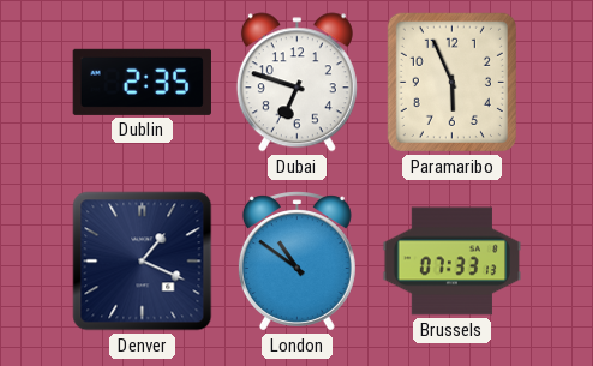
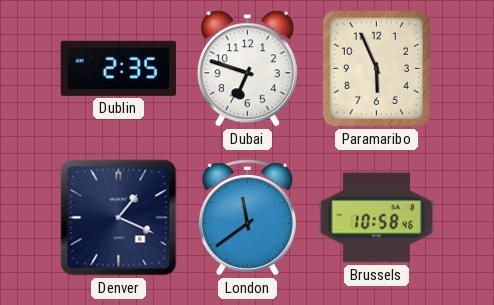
London: 10:51 -> 11:39 (247, 218)
Brussels: 07:33 -> 10:58 (377, 218)
